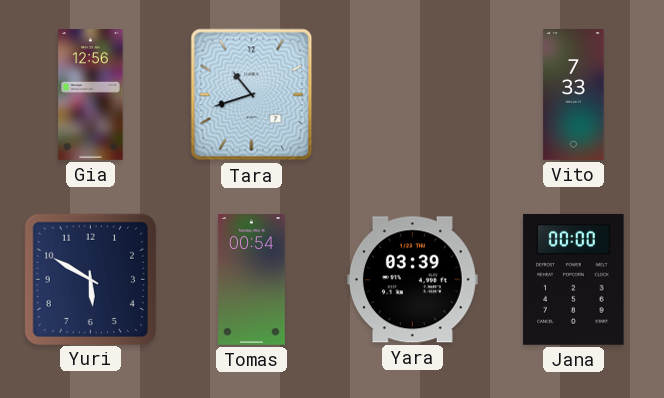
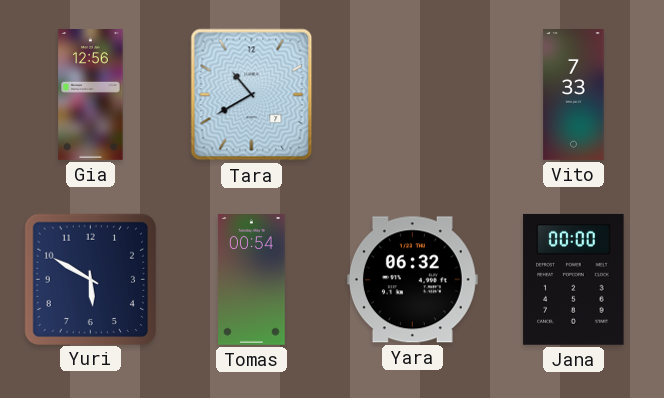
Tara: 10:42 -> 10:40 (252, 95)
Yara: 03:39 -> 06:32 (412, 280)
